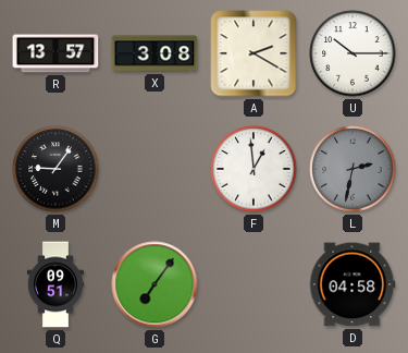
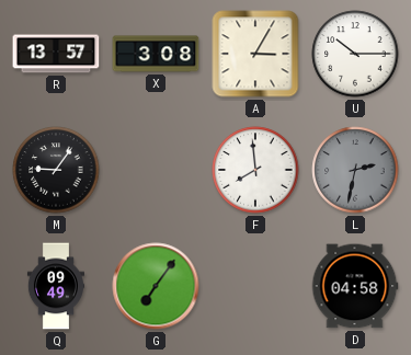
A: 2:20 -> 3:05 (255, 54)
F: 12:59 -> 7:59 (255, 170)
Q: 09:51 -> 09:49 (56, 286)
